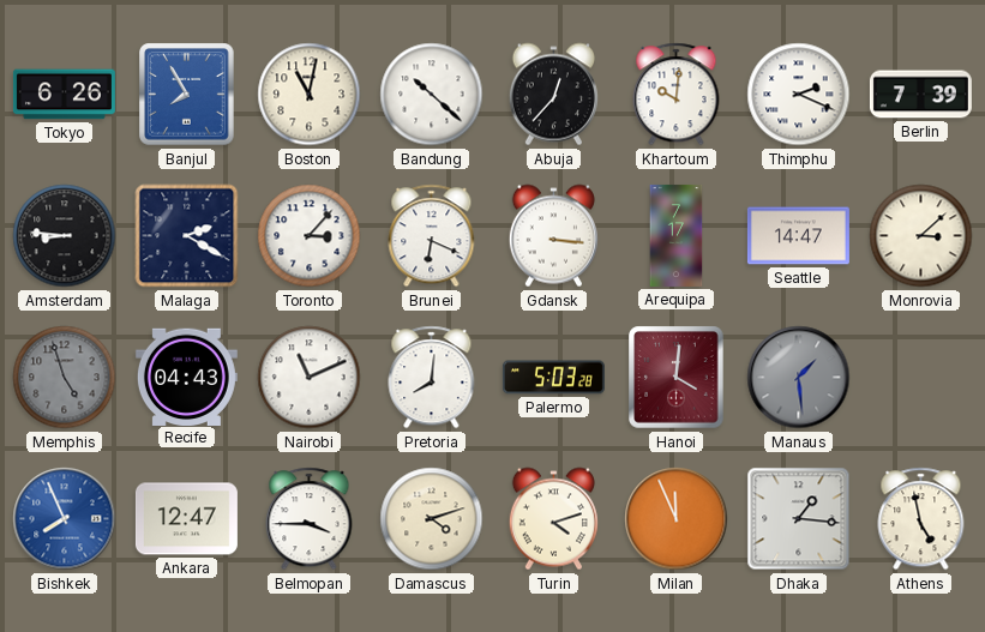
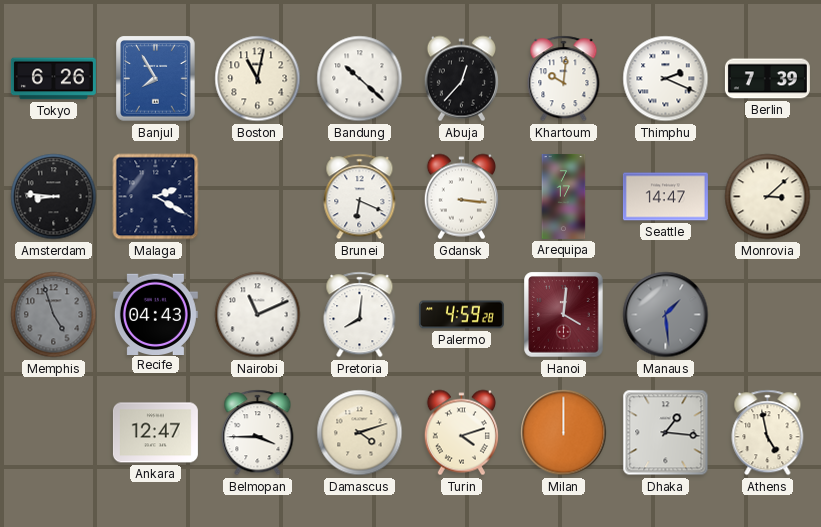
Toronto: 3:07 -> none (310, 236)
Palermo: 5:03 -> 4:59 (461, 315)
Bishkek: 7:56 -> none (65, 519)
Milan: 11:56 -> 12:00 (564, 433)
